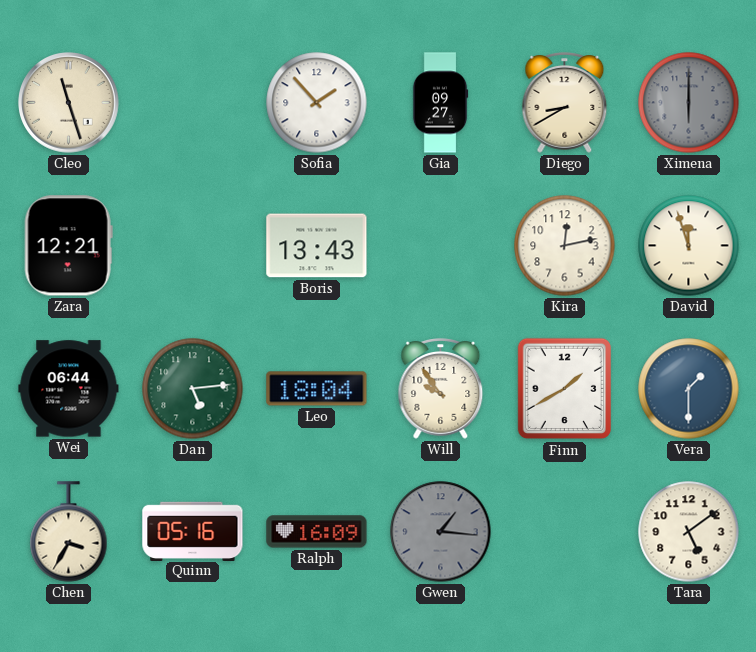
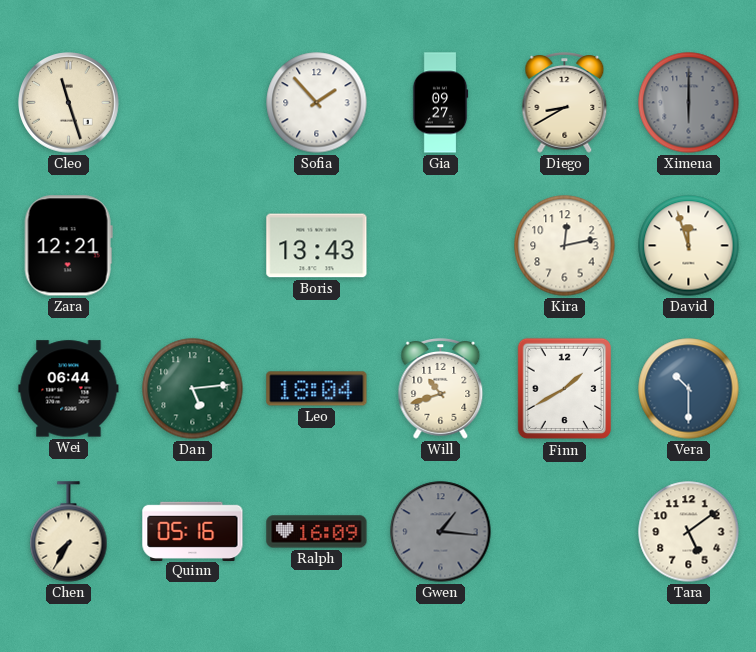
Will: 9:54 -> 10:42 (441, 389)
Vera: 1:30 -> 10:30 (689, 389)
Chen: 3:35 -> 7:35 (69, 532)
